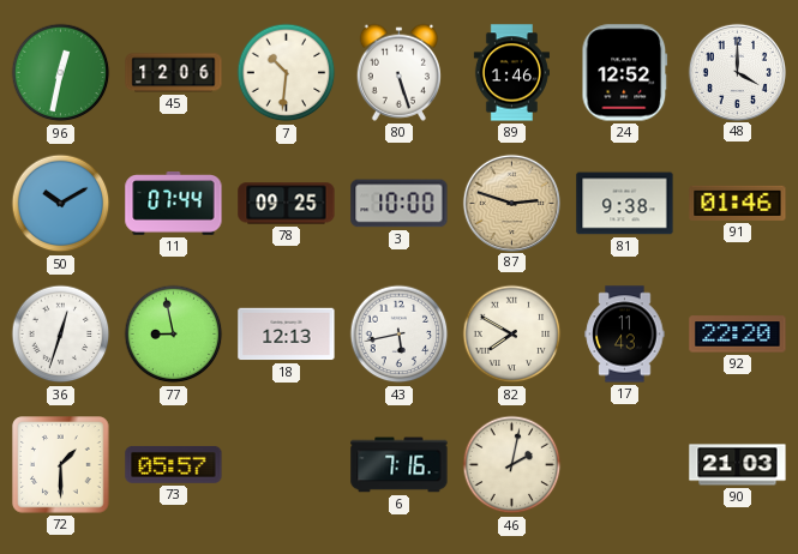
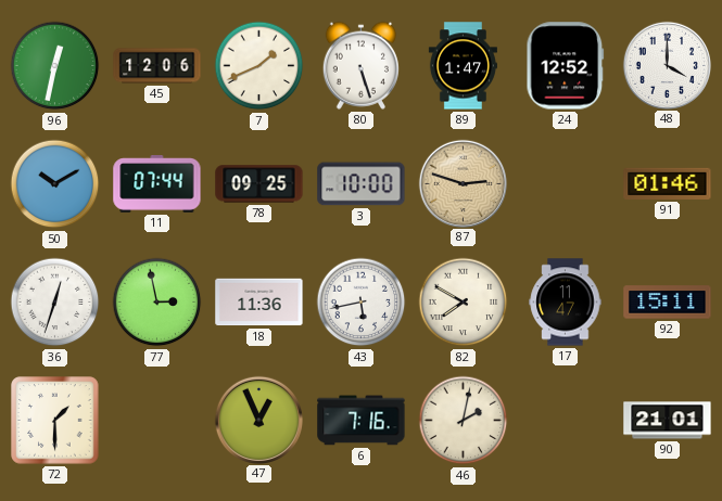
7: 10:31 -> 1:41 (259, 66)
89: 1:46 -> 1:47 (463, 66)
81: 9:38 -> none (625, 204)
77: 8:58 -> 2:58 (157, 303)
18: 12:13 -> 11:36 (259, 303)
17: 11:43 -> 11:47 (566, 303)
92: 22:20 -> 15:11 (668, 303)
73: 05:57 -> none (174, 464)
47: none -> 12:56 (258, 420)
90: 21:03 -> 21:01 (668, 421)
